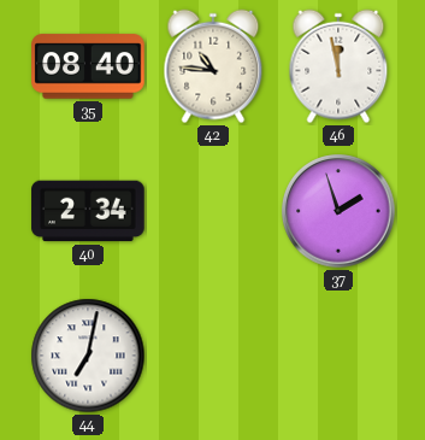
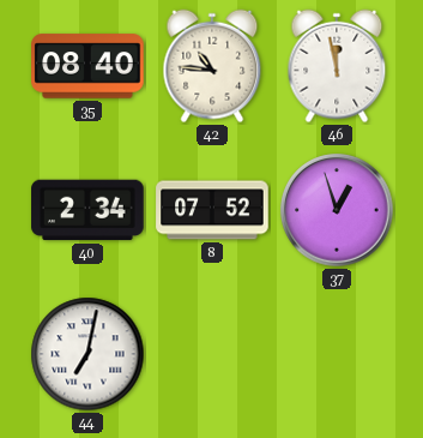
8: none -> 07:52 (212, 210)
37: 1:57 -> 12:57 (337, 210)
